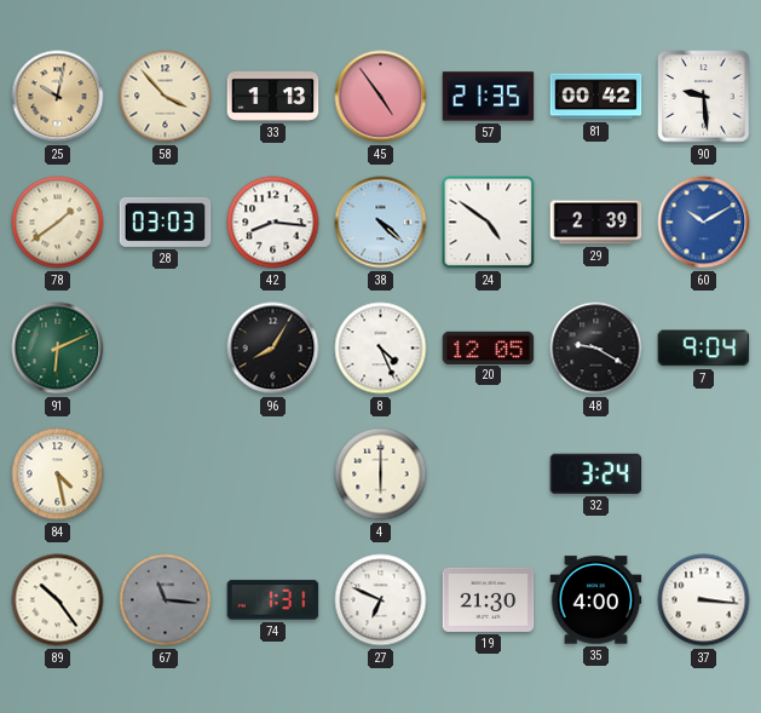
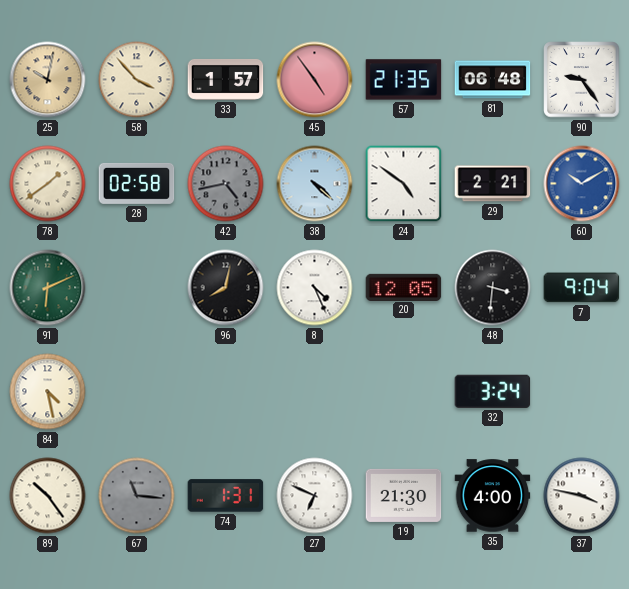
33: 1:13 -> 1:57 (226, 79)
81: 00:42 -> 06:48 (493, 80)
90: 9:29 -> 9:24 (582, 80)
28: 03:03 -> 02:58 (137, 183)
42: 8:16 -> 4:43 (226, 184)
42 dial: white -> grey (226, 184)
29: 2:39 -> 2:21 (493, 184)
96: 8:05 -> 8:02 (226, 288)
48: 9:20 -> 3:31 (493, 288)
4: 6:00 -> none (381, 475)
37: 3:16 -> 3:47 (582, 496)
